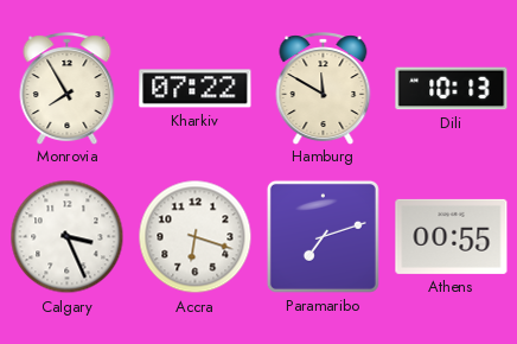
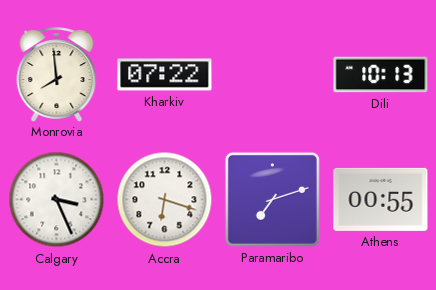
Monrovia: 7:55 -> 7:59 (57, 74)
Hamburg: 11:50 -> none (324, 88)
